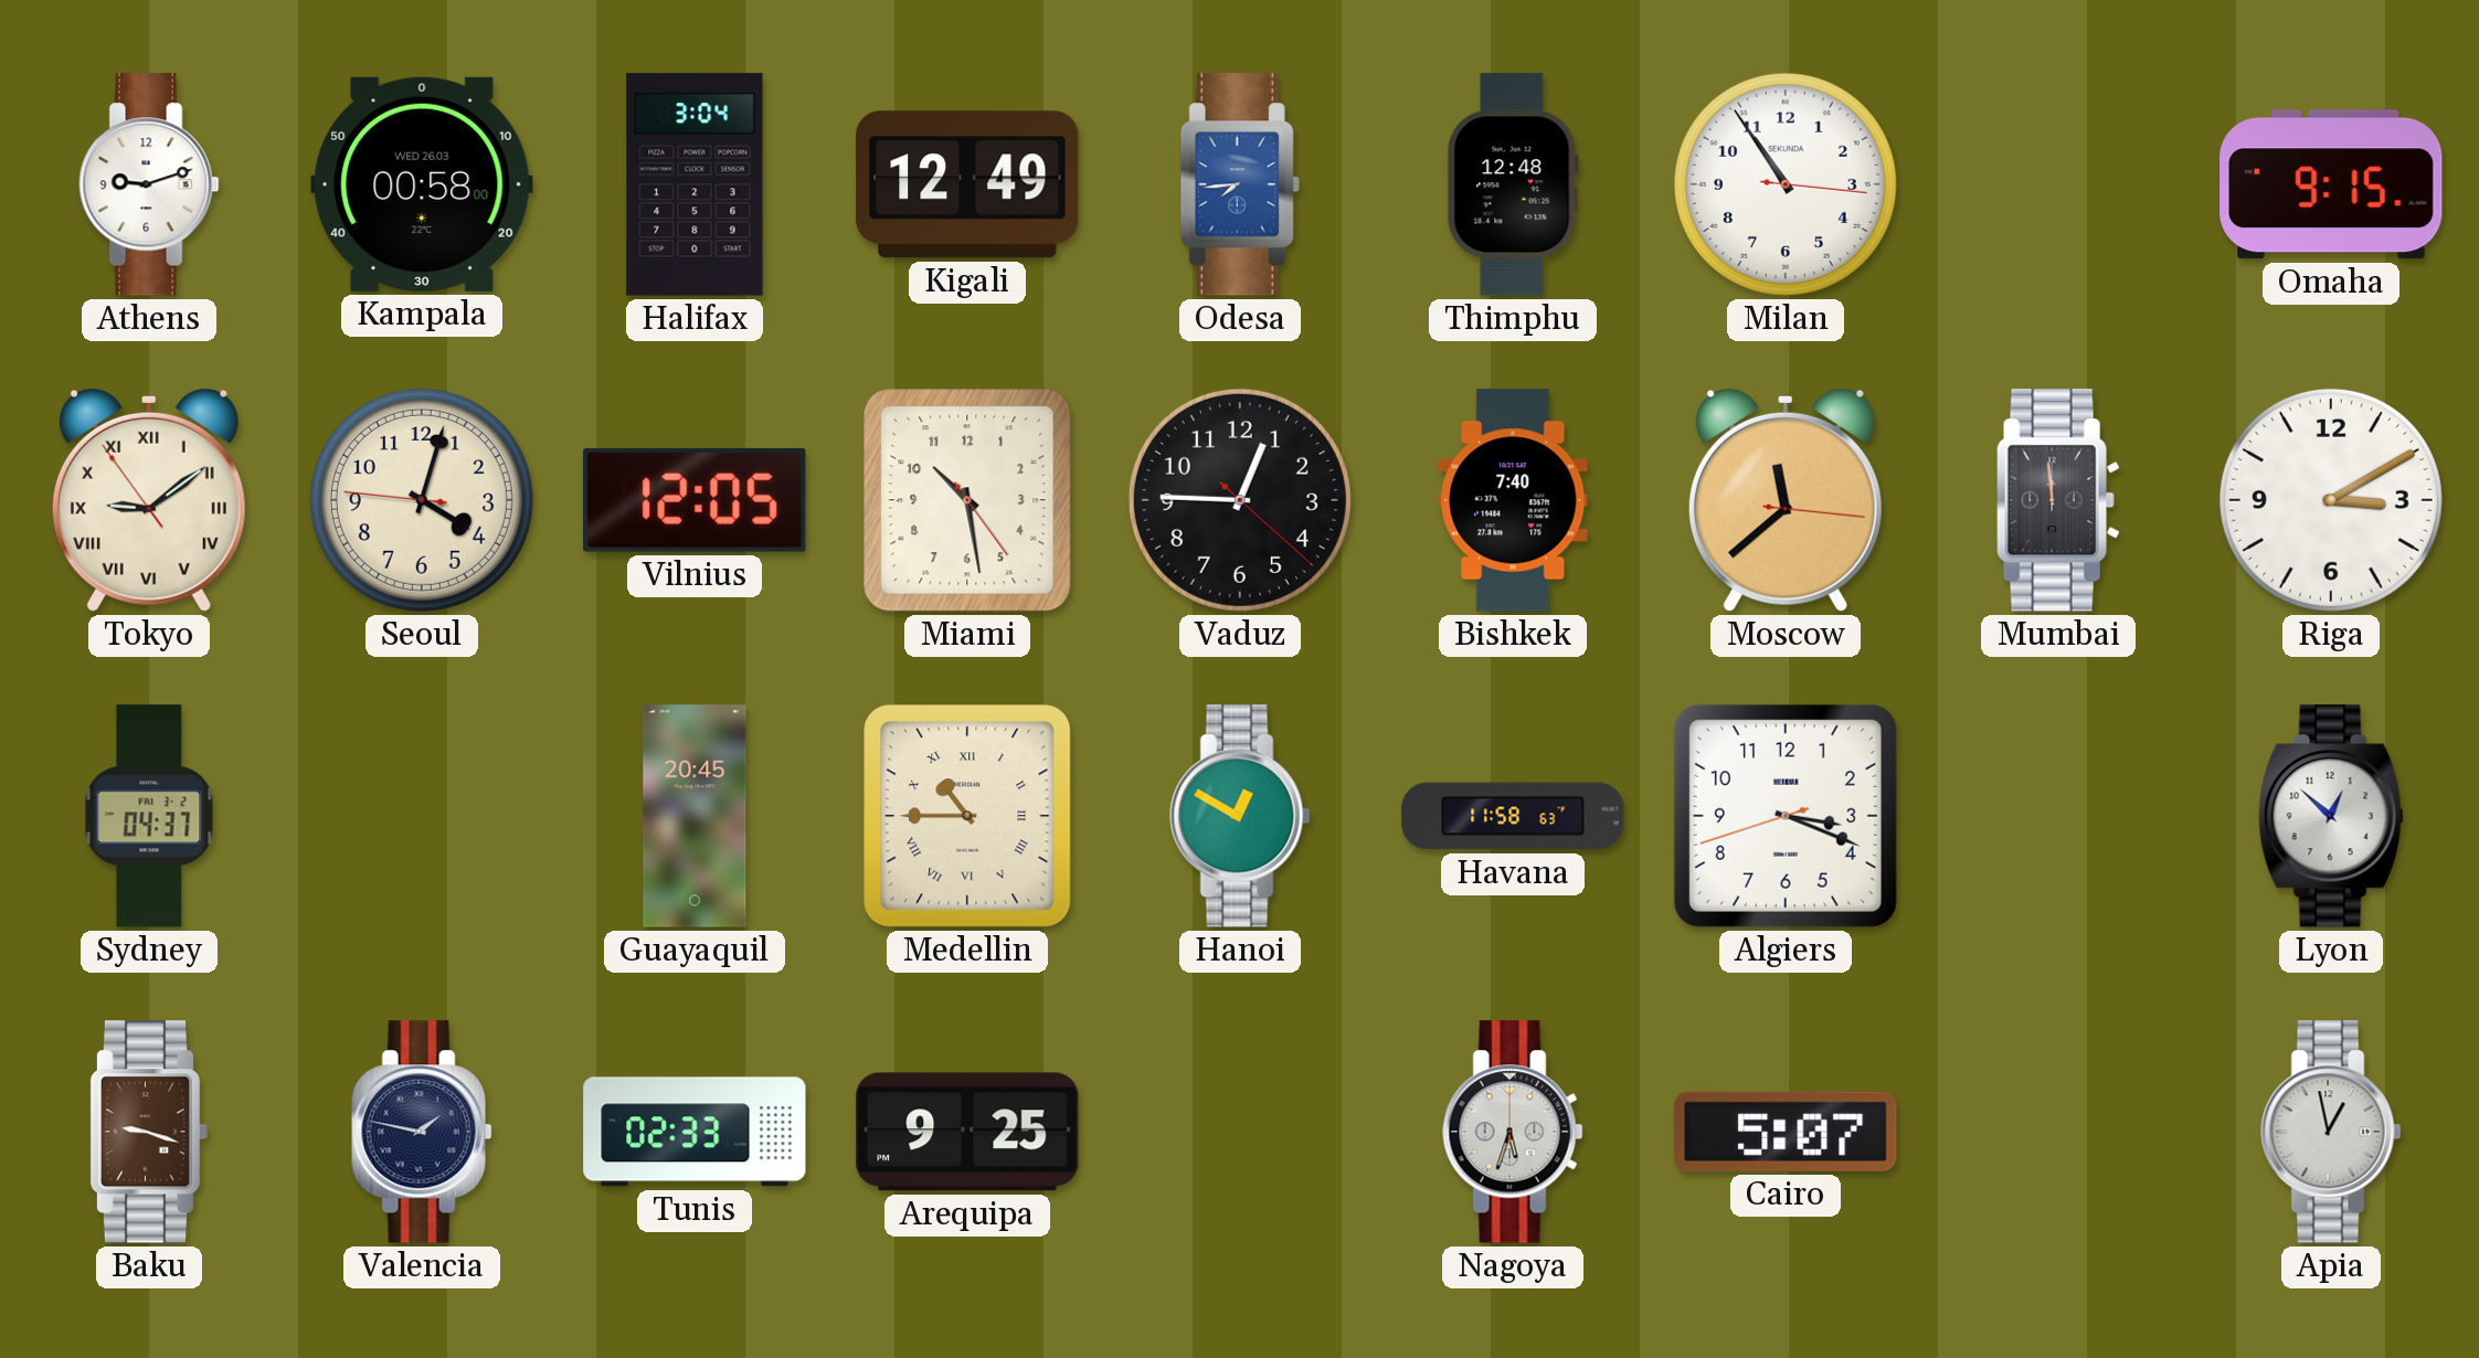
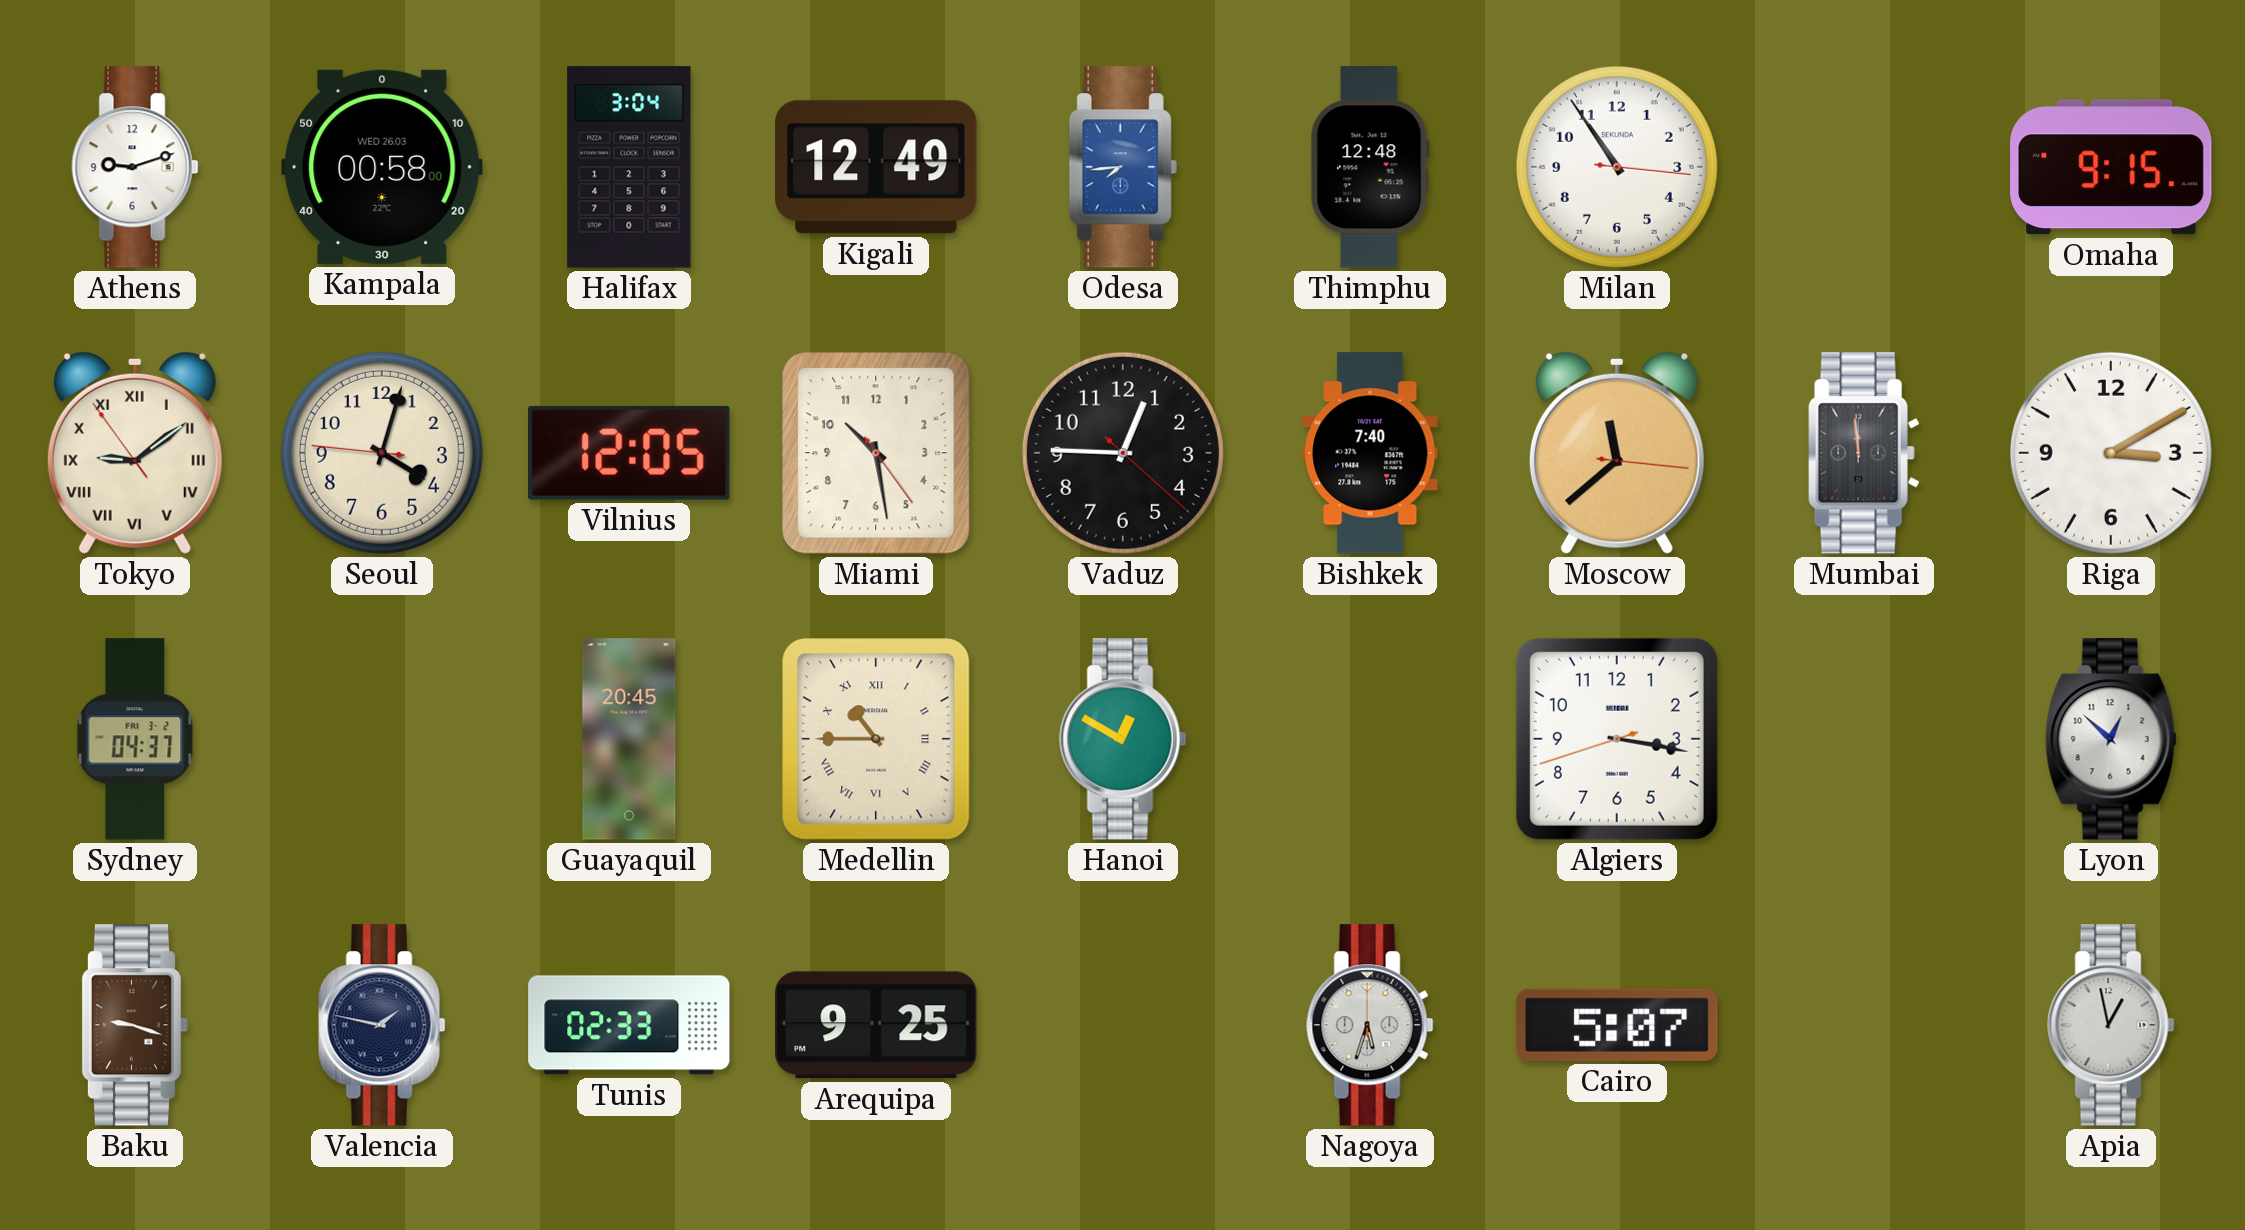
Havana: 11:58 -> none (1513, 816)
Algiers: 3:18 -> 3:16 (1617, 739)
